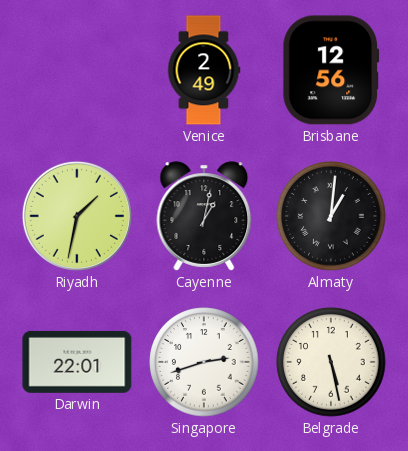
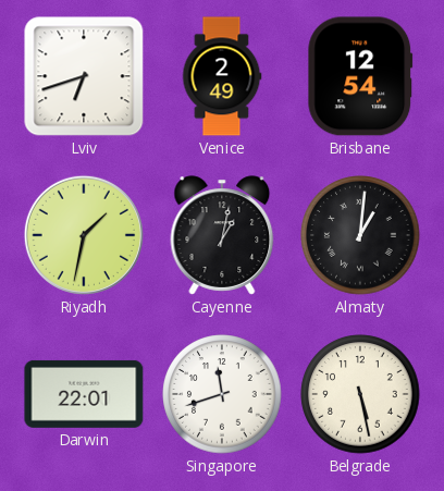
Lviv: none -> 6:42 (84, 76)
Brisbane: 12:56 -> 12:54 (360, 76)
Singapore: 2:42 -> 11:42 (222, 394)
